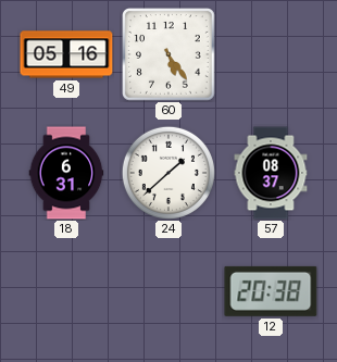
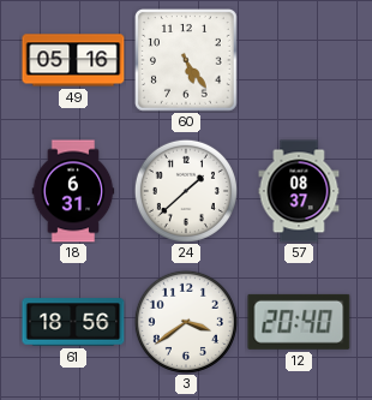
61: none -> 18:56 (73, 322)
3: none -> 3:39 (186, 322)
12: 20:38 -> 20:40 (299, 322)
